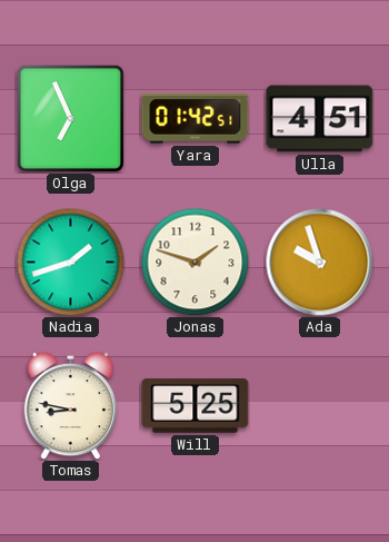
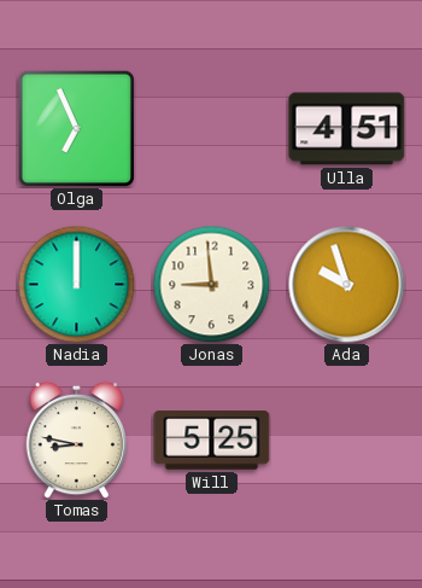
Yara: 01:42 -> none (196, 119)
Nadia: 1:42 -> 12:00 (76, 284)
Jonas: 1:48 -> 8:59 (211, 284)
